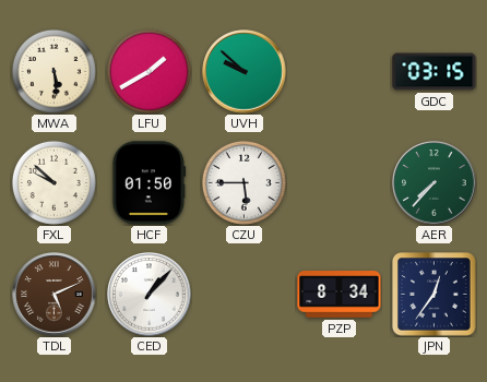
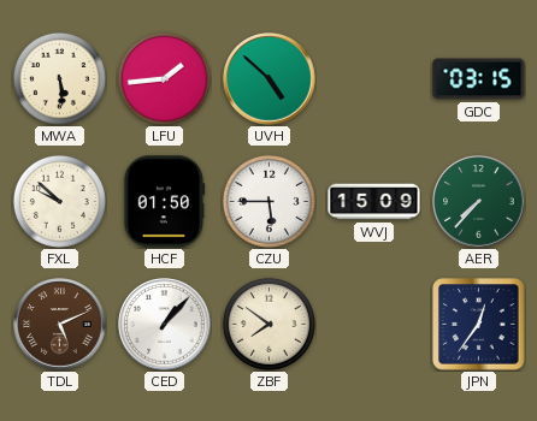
LFU: 1:40 -> 1:44 (164, 78)
UVH: 9:52 -> 4:52 (270, 79)
WVJ: none -> 15:09 (374, 202)
ZBF: none -> 7:51 (268, 324)
PZP: 8:34 -> none (340, 295)
